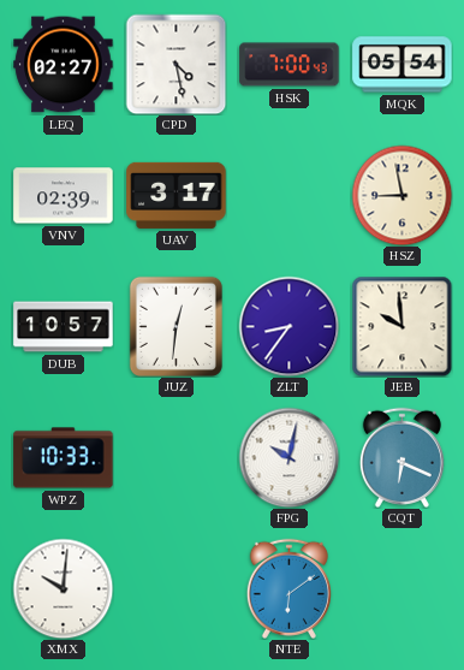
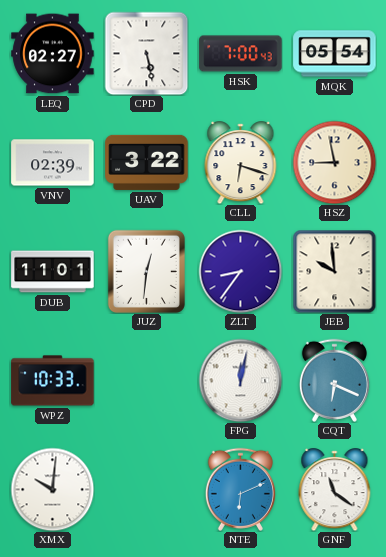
CPD: 4:28 -> 5:28 (146, 53)
UAV: 3:17 -> 3:22 (147, 162)
CLL: none -> 6:18 (241, 163)
DUB: 10:57 -> 11:01 (53, 272)
FPG: 10:02 -> 12:02 (240, 380)
NTE: 6:09 -> 6:11 (240, 489)
GNF: none -> 11:21 (335, 490)
